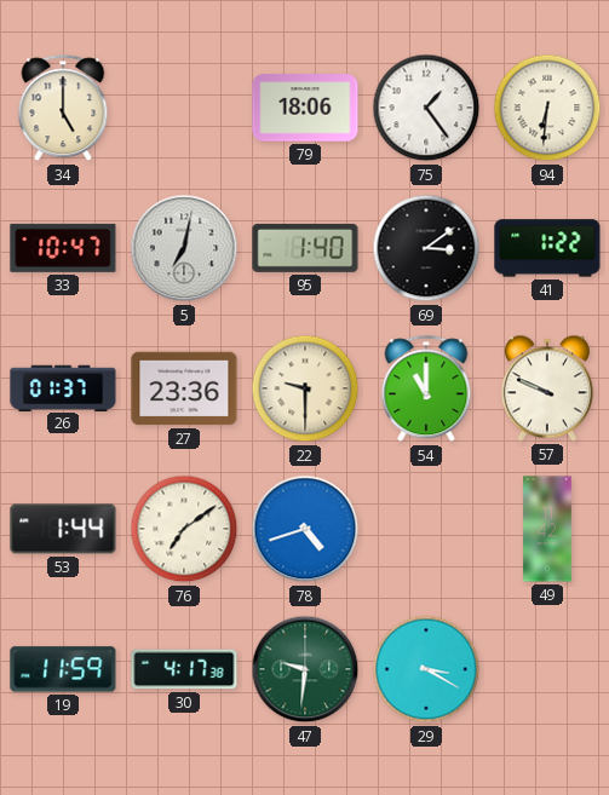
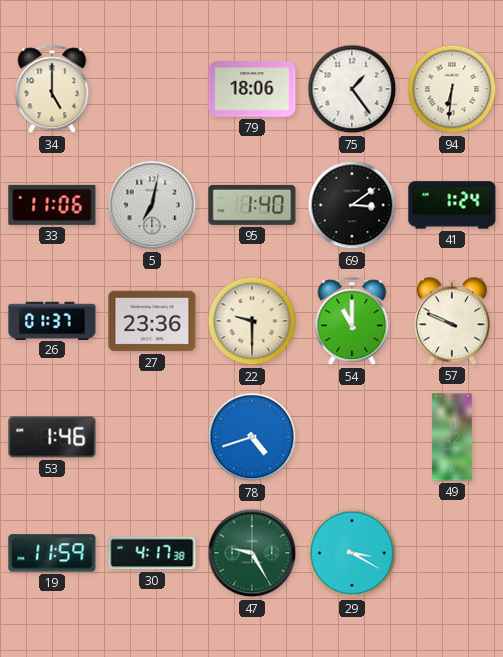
33: 10:47 -> 11:06 (52, 205)
41: 1:22 -> 1:24 (452, 205)
53: 1:44 -> 1:46 (52, 437)
76: 7:09 -> none (184, 529)
47: 9:31 -> 9:25 (252, 553)
